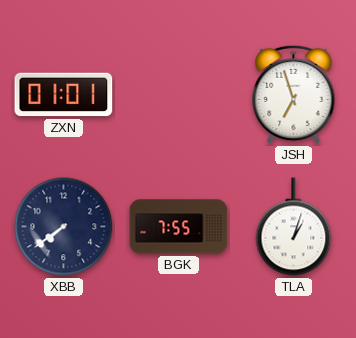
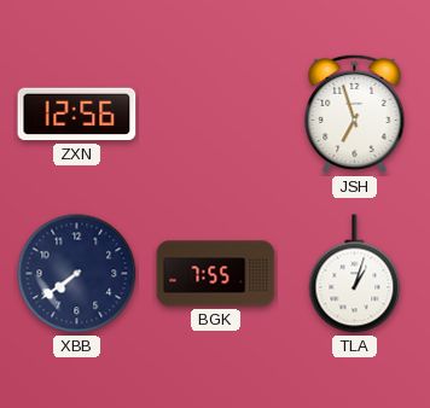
ZXN: 01:01 -> 12:56 (77, 115)
